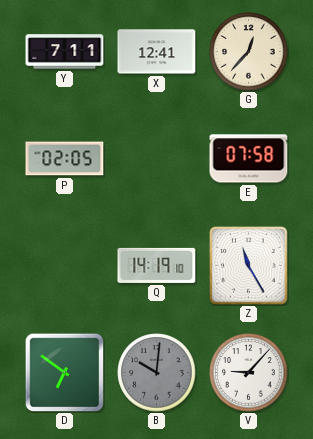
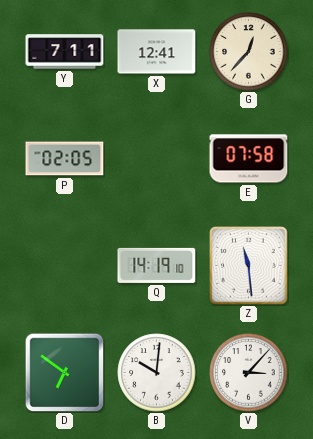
Z: 11:25 -> 11:29 (249, 266)
B dial: grey -> white (157, 373)
V: 9:07 -> 3:07 (249, 373)
